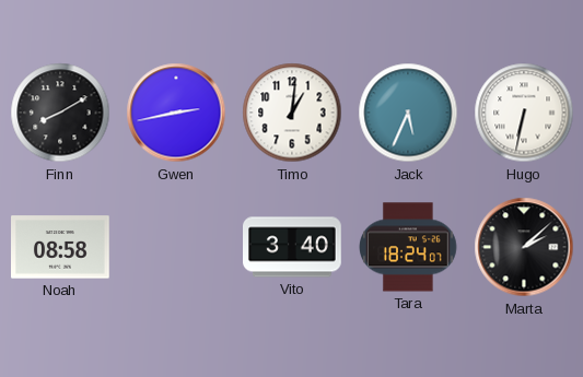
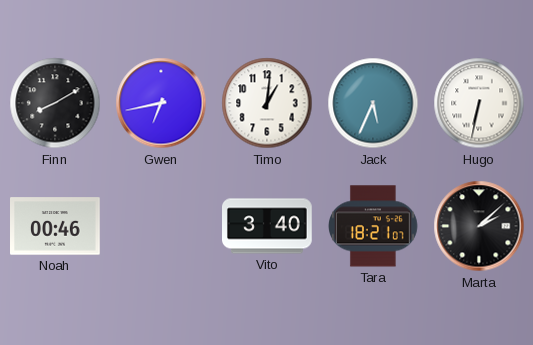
Gwen: 2:43 -> 6:43 (161, 103)
Noah: 08:58 -> 00:46 (56, 226)
Tara: 18:24 -> 18:21 (374, 226)
